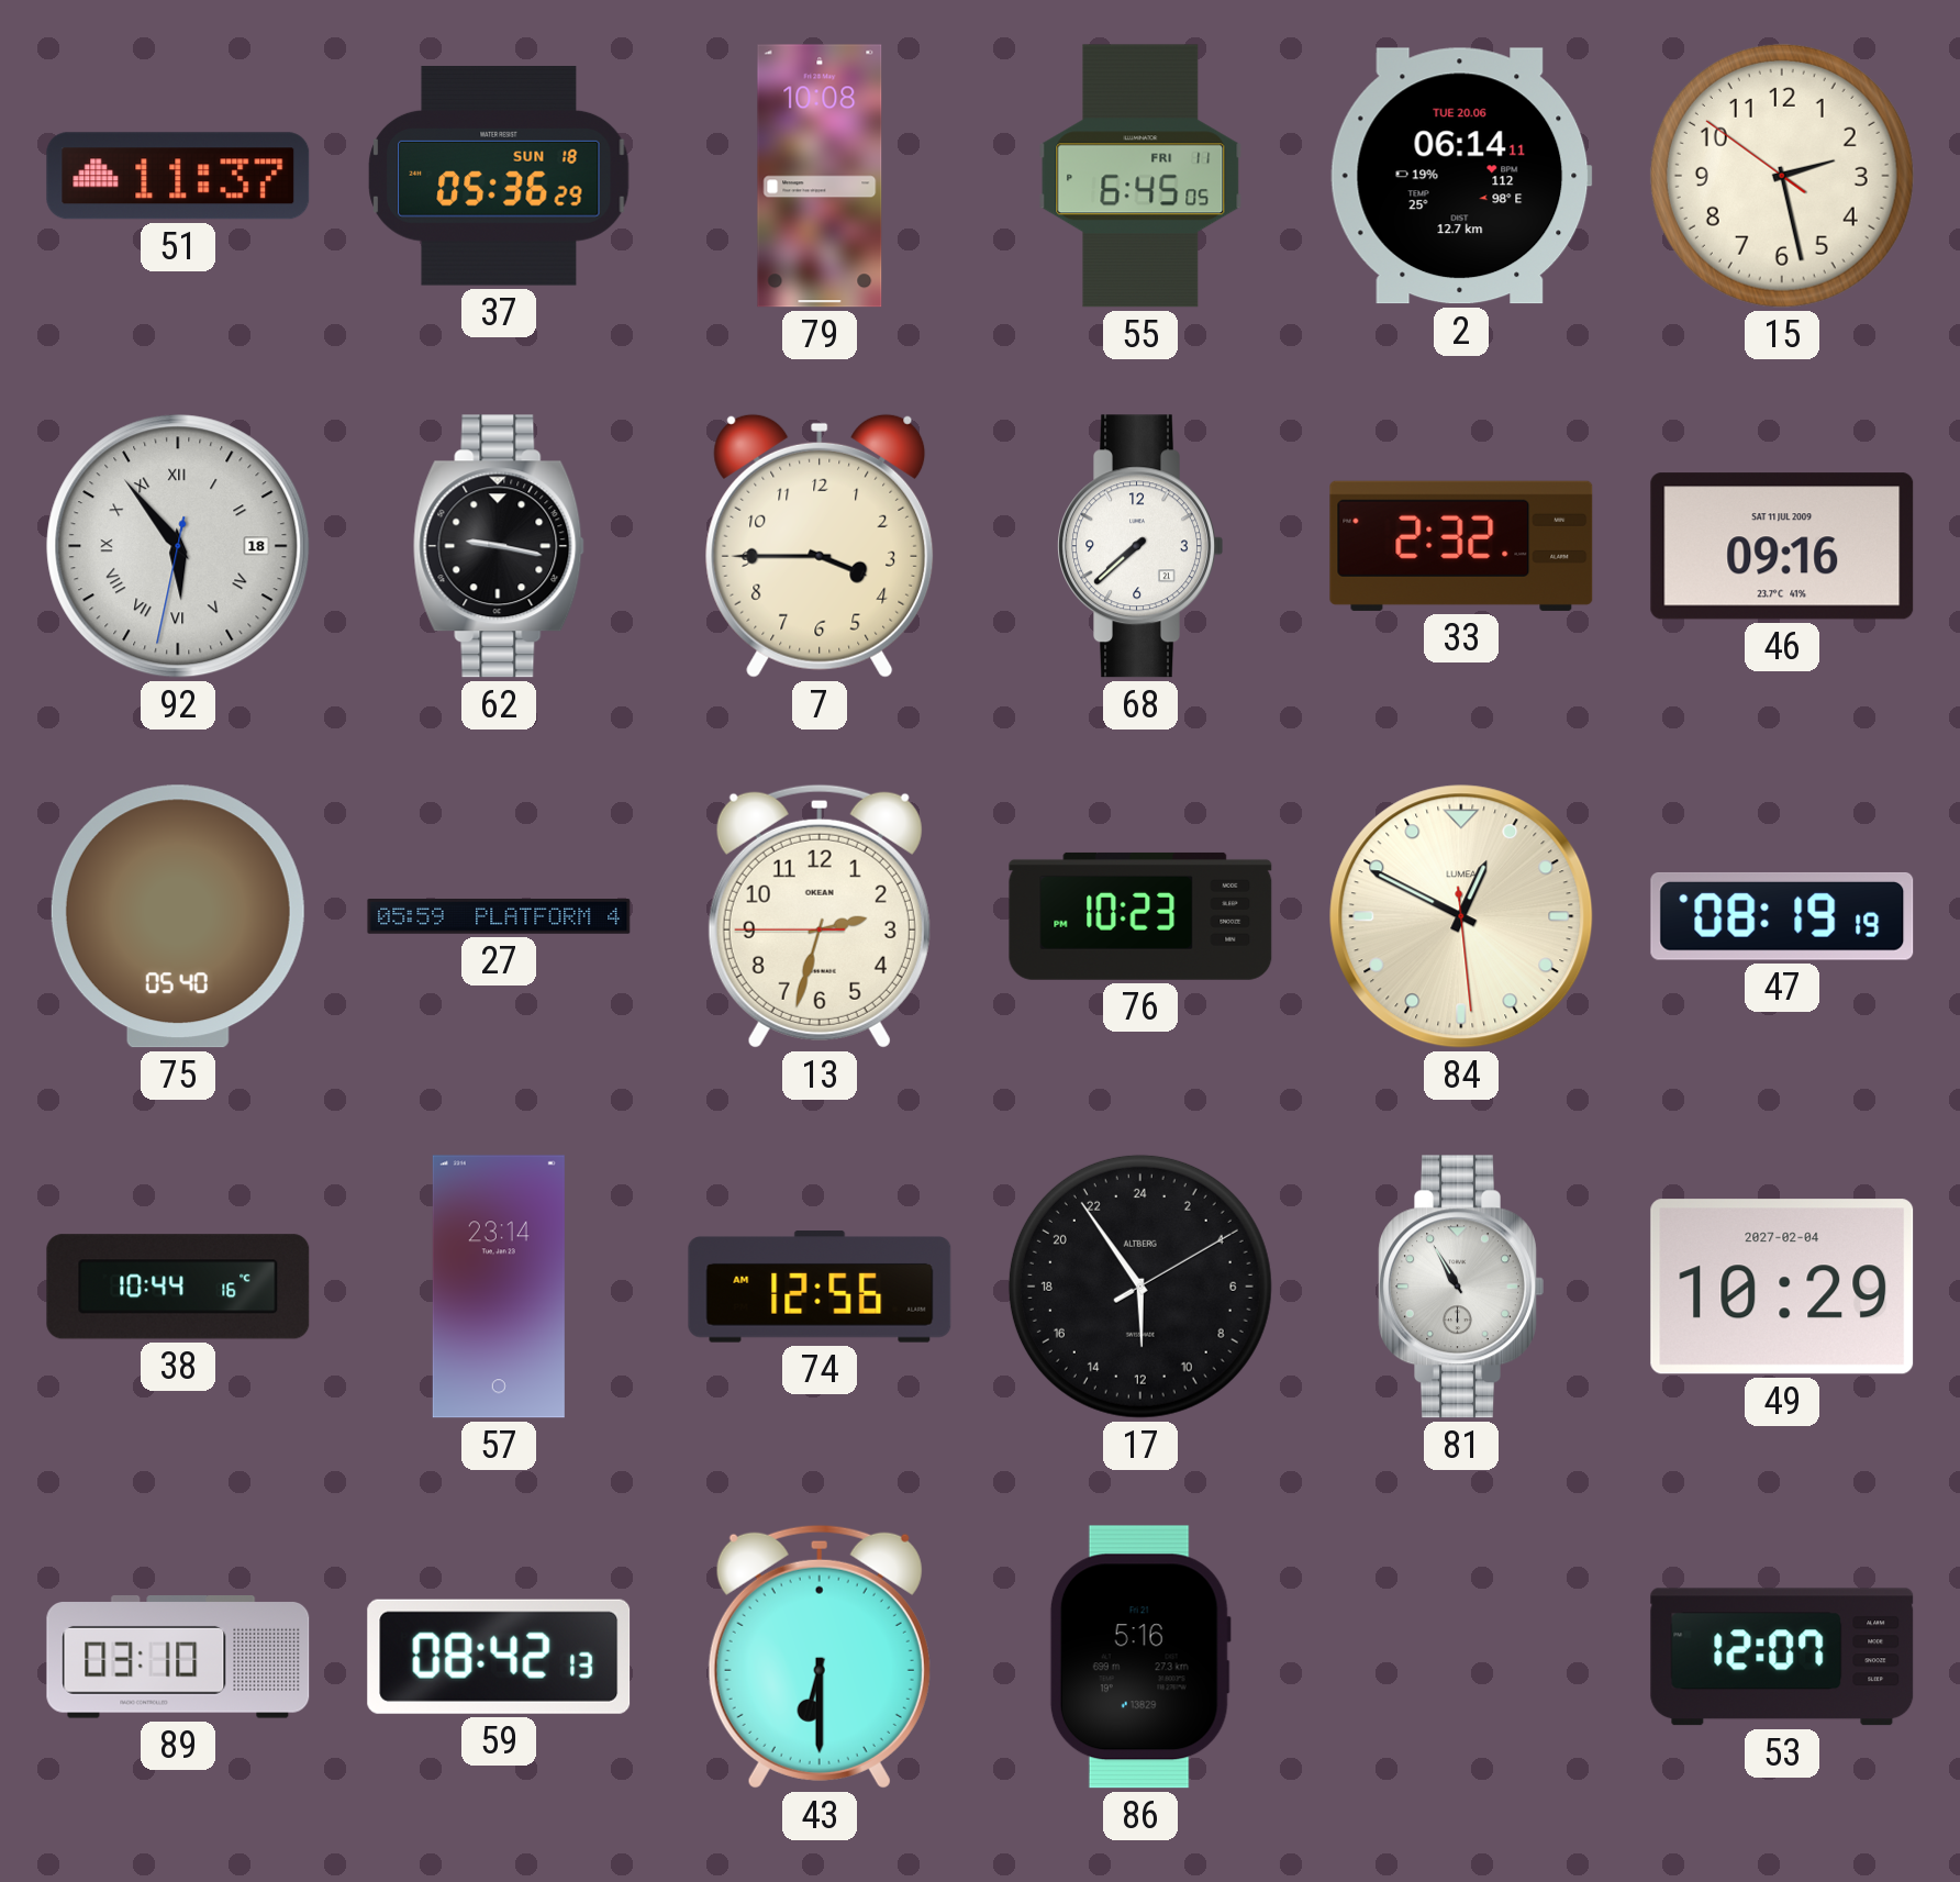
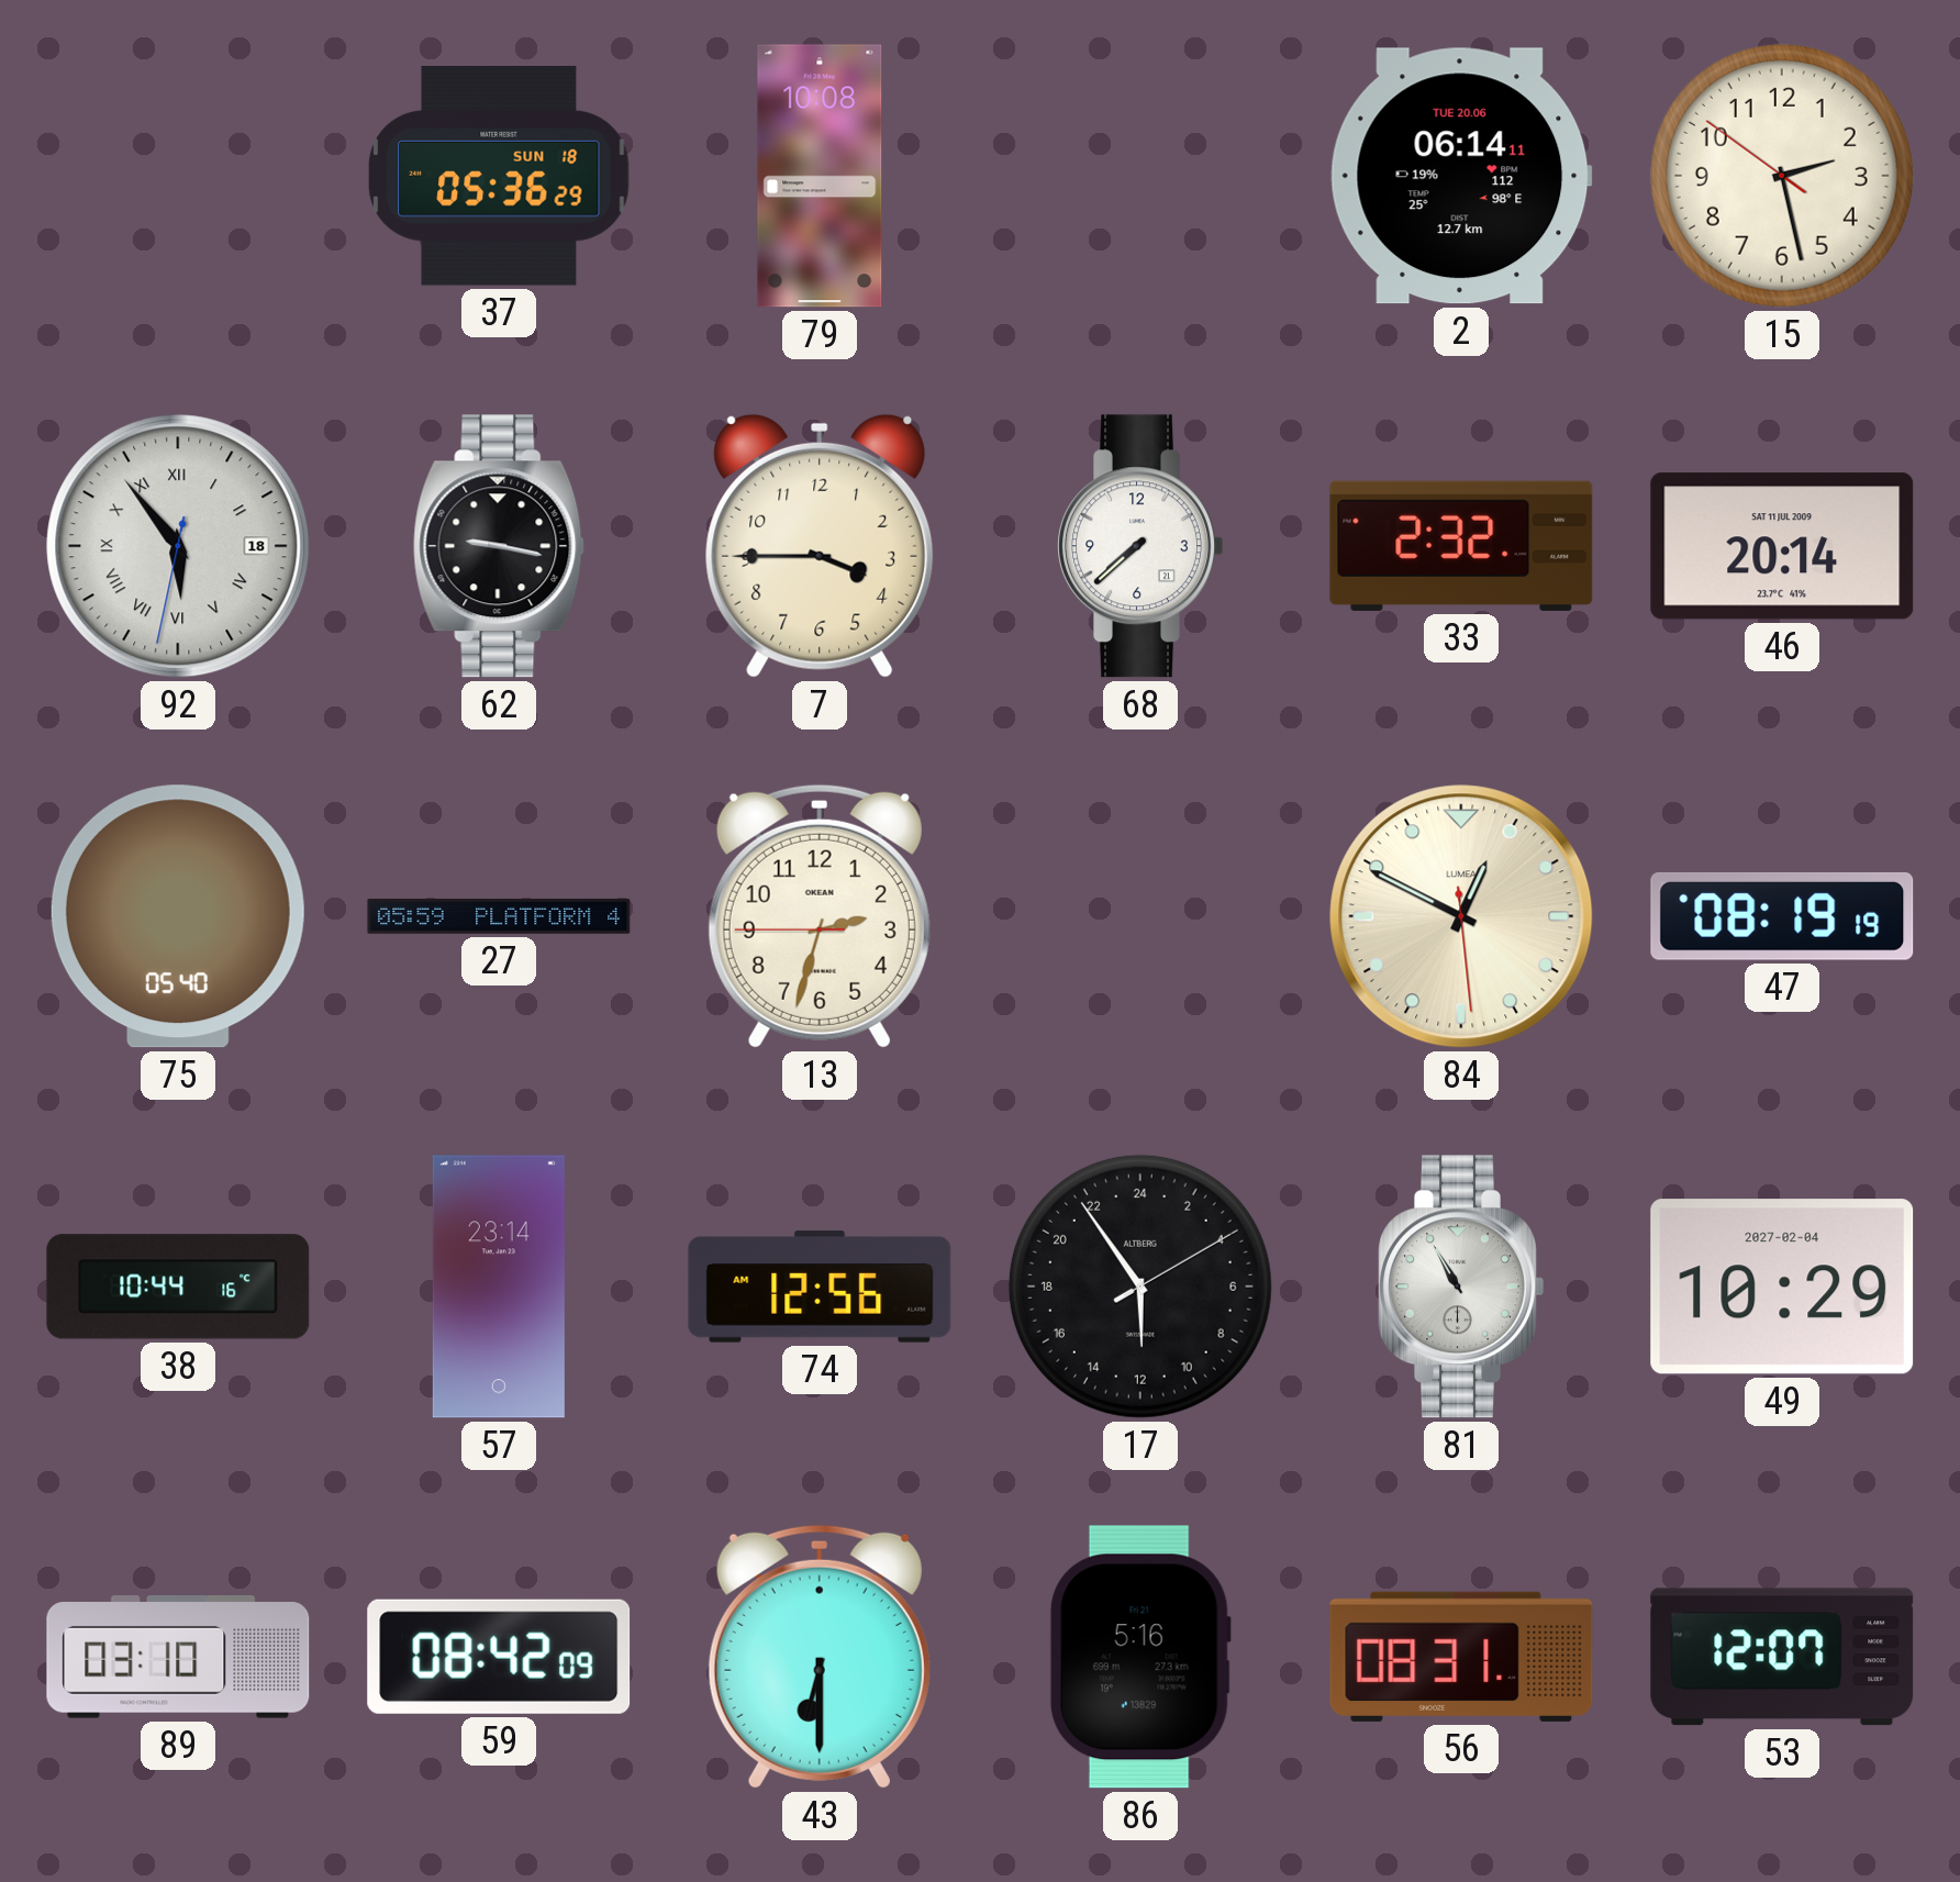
51: 11:37 -> none (178, 176)
55: 6:45 -> none (1140, 176)
46: 09:16 -> 20:14 (1782, 546)
76: 10:23 -> none (1140, 916)
59: 08:42:13 -> 08:42:09 (499, 1657)
56: none -> 08:31 (1461, 1657)
